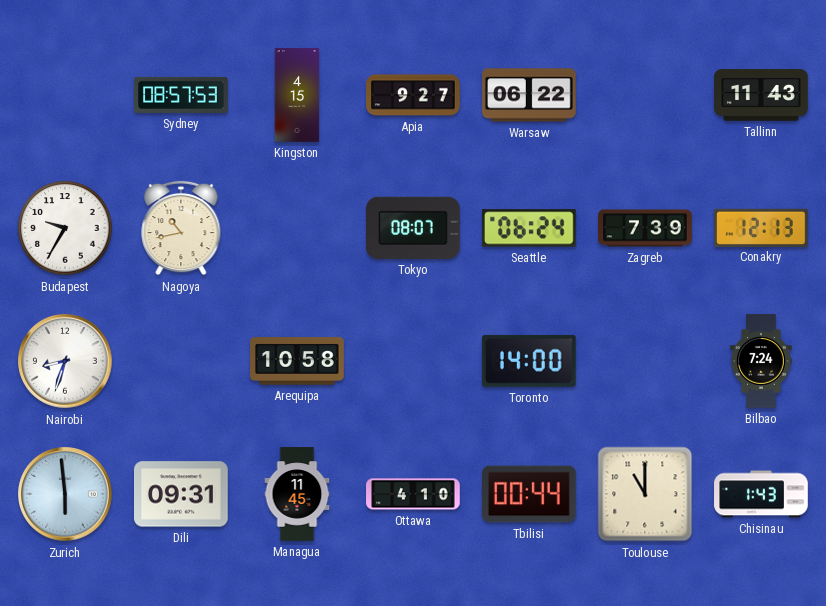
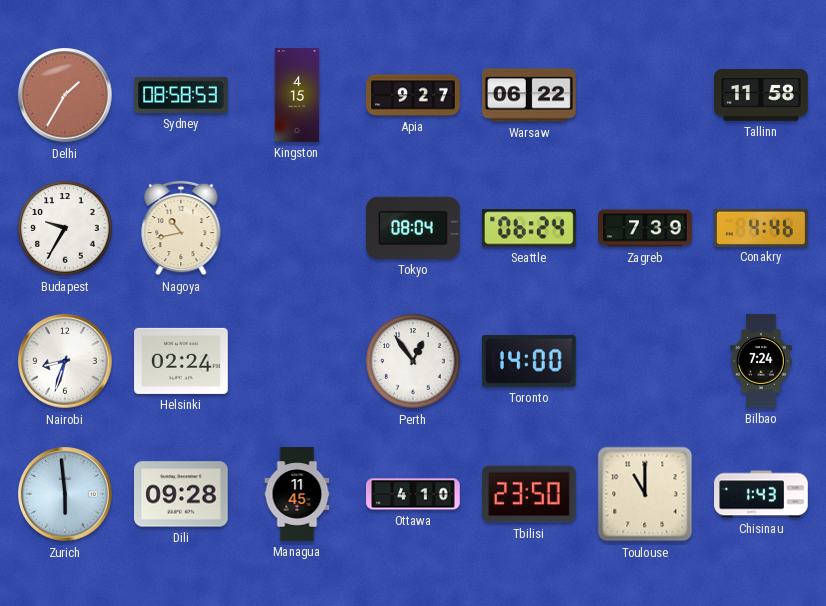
Delhi: none -> 1:35 (65, 95)
Sydney: 08:57 -> 08:58 (181, 95)
Tallinn: 11:43 -> 11:58 (761, 95)
Tokyo: 08:07 -> 08:04 (414, 228)
Conakry: 12:13 -> 4:46 (761, 227)
Helsinki: none -> 02:24 (181, 361)
Arequipa: 10:58 -> none (297, 361)
Perth: none -> 12:54 (413, 361)
Dili: 09:31 -> 09:28 (182, 494)
Tbilisi: 00:44 -> 23:50 (530, 494)
